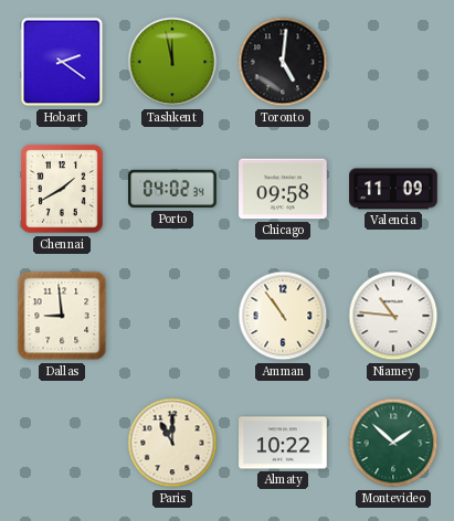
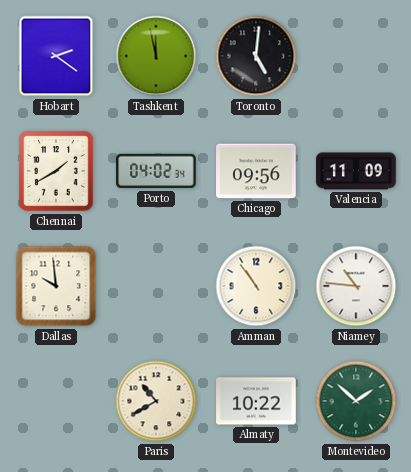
Chicago: 09:58 -> 09:56 (256, 171)
Dallas: 8:59 -> 9:59 (56, 286)
Paris: 11:00 -> 10:40 (156, 401)
